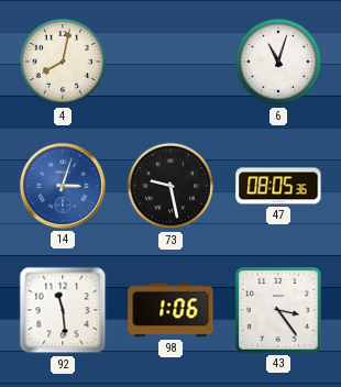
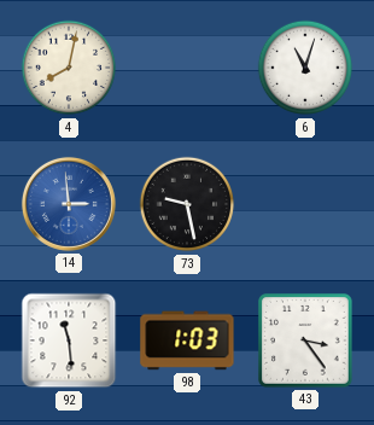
14: 3:03 -> 2:59 (69, 204)
47: 08:05 -> none (278, 186)
98: 1:06 -> 1:03 (187, 340)
